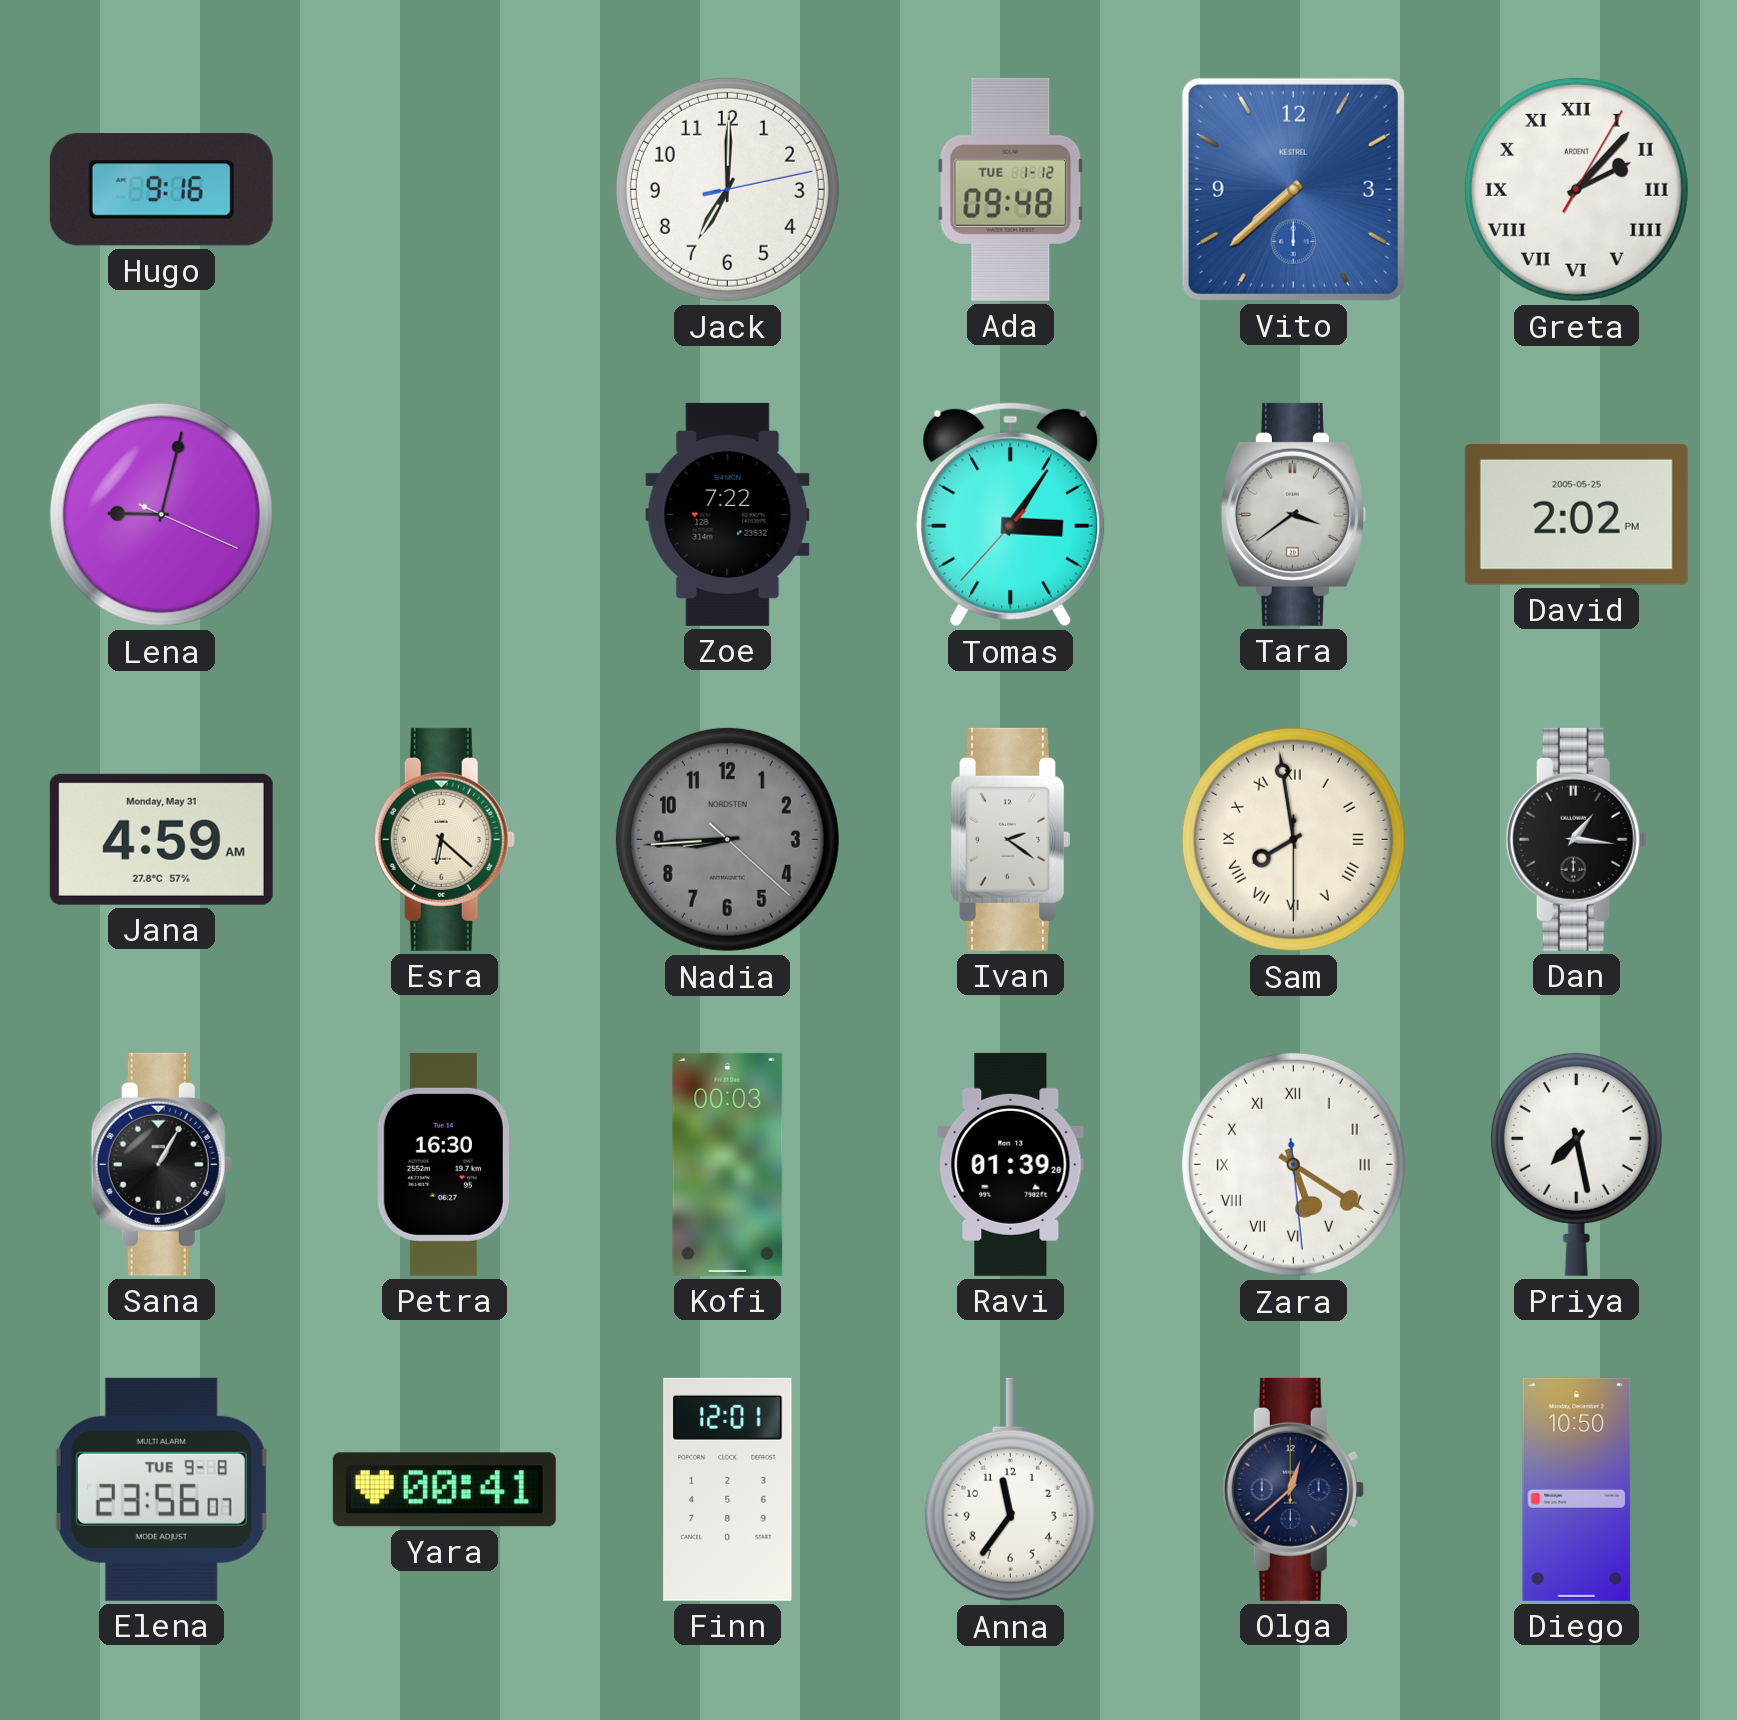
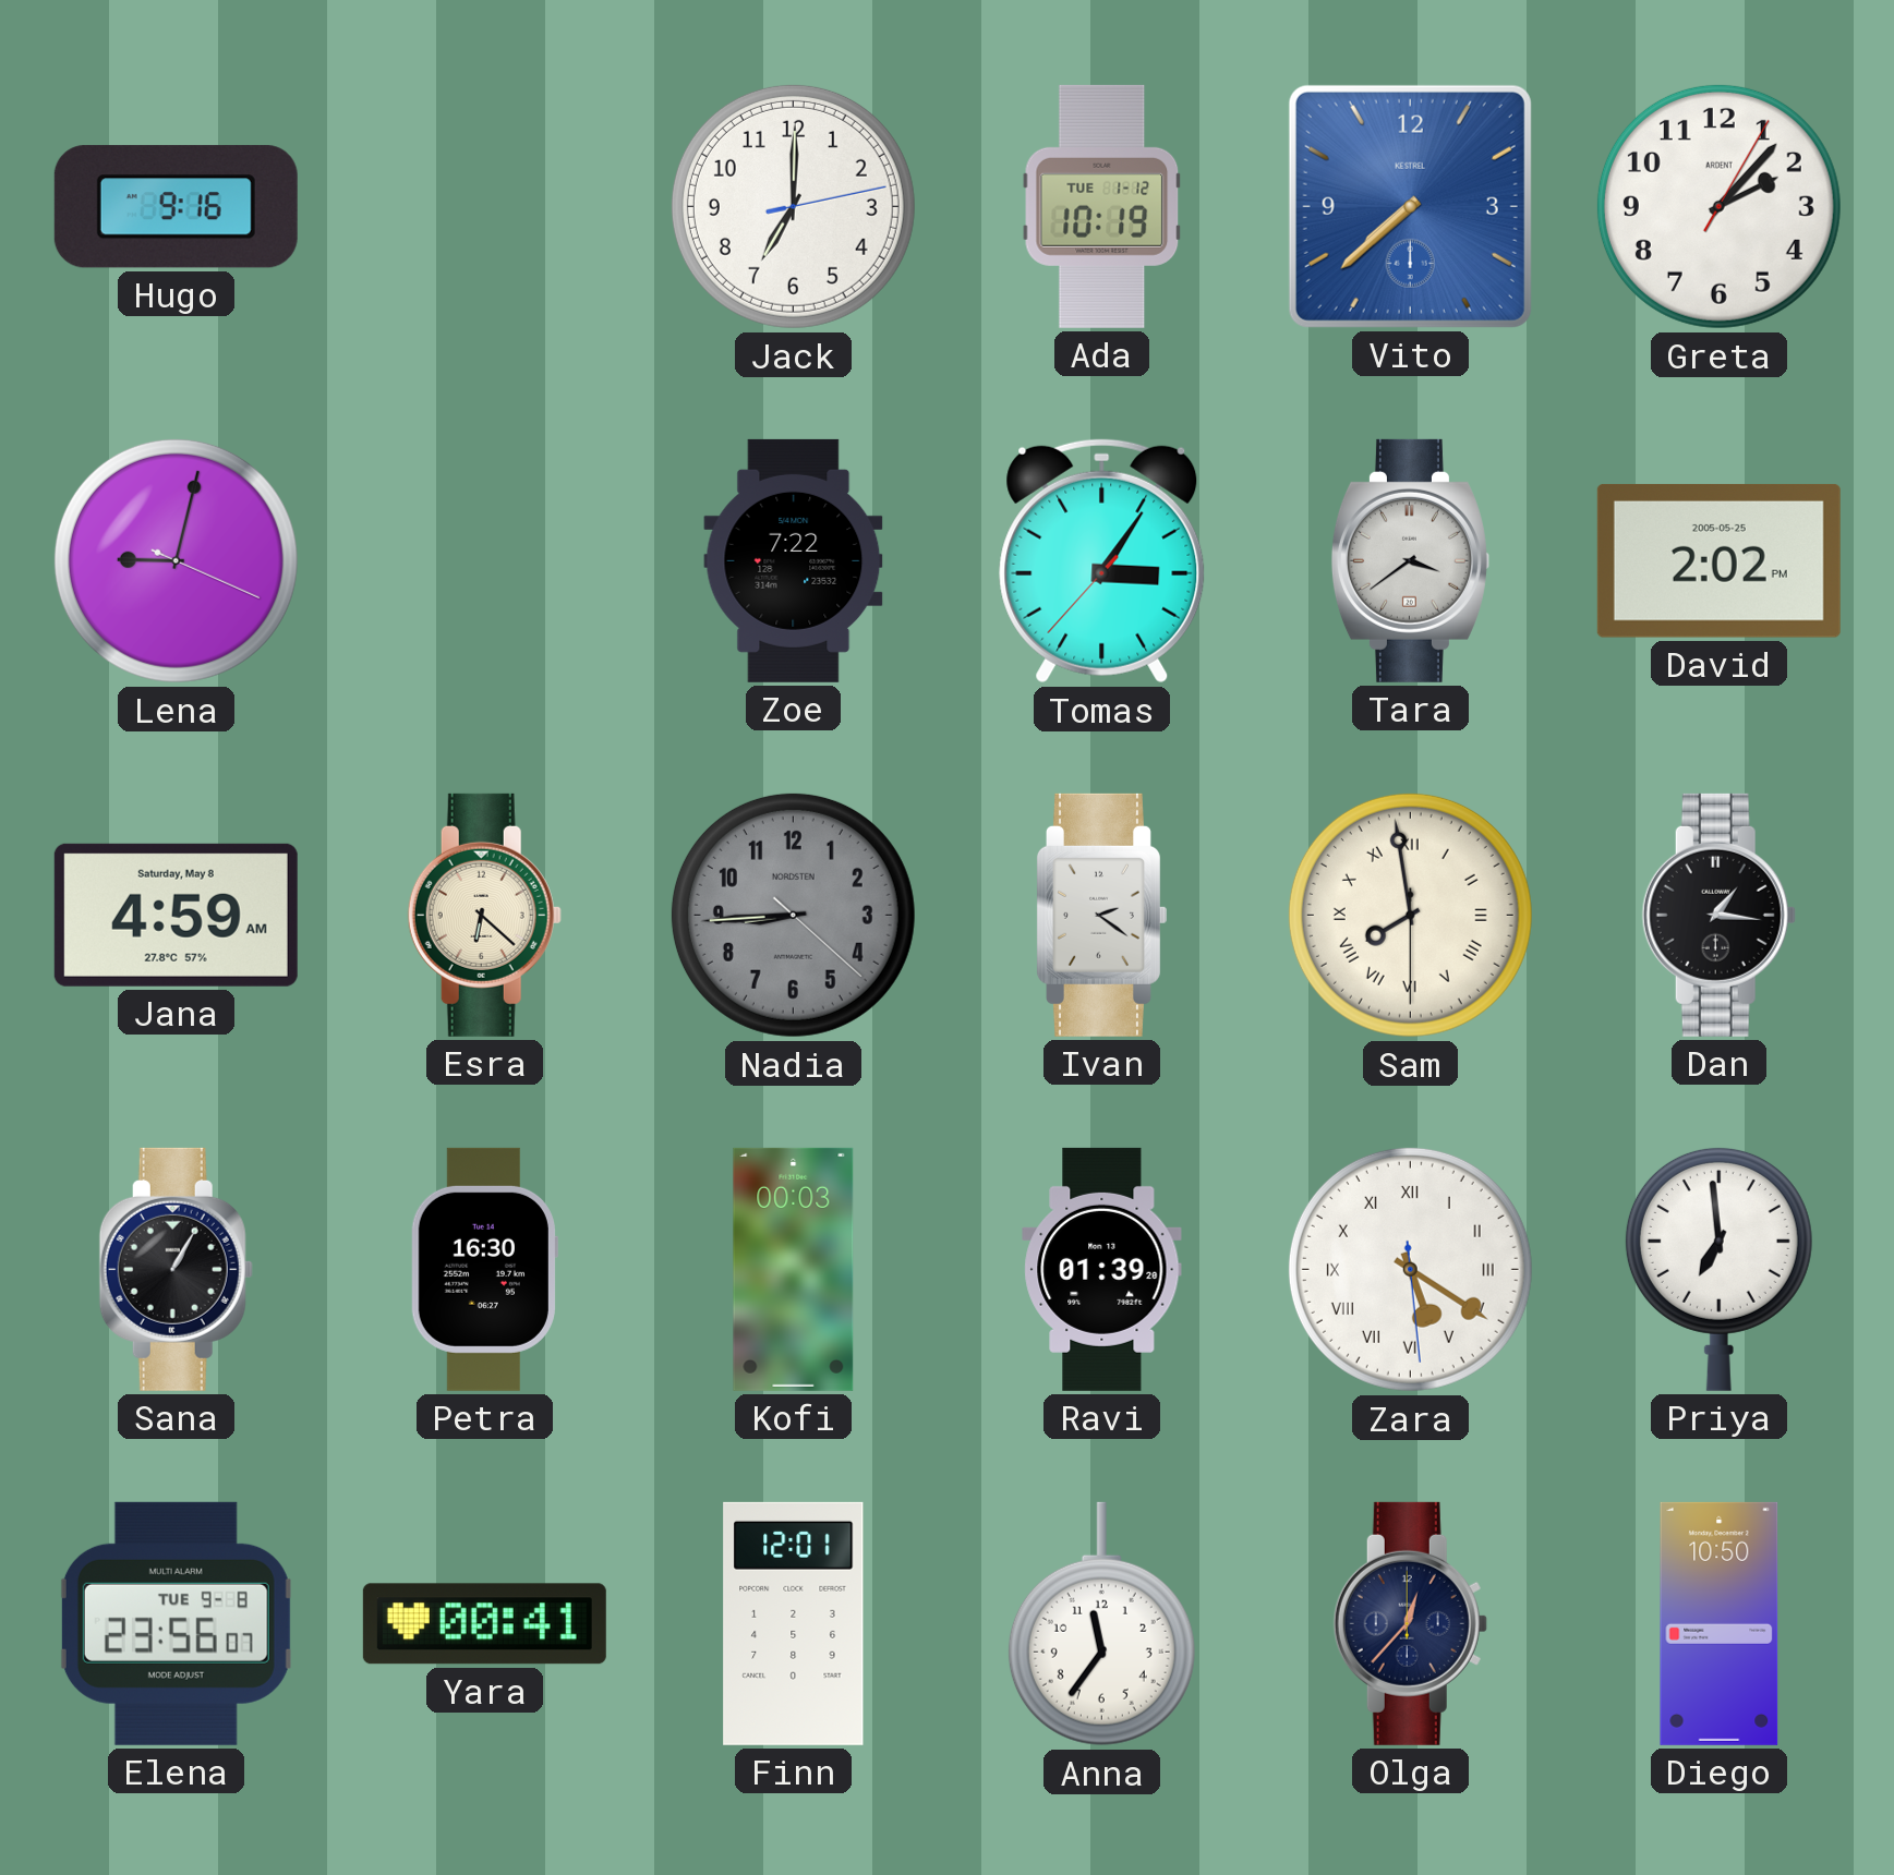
Ada: 09:48 -> 10:19 (1102, 206)
Greta numerals: Roman -> Arabic (1718, 206)
Jana date: Monday, May 31 -> Saturday, May 8 (176, 915)
Priya: 7:28 -> 6:59 (1718, 1269)
Olga: 12:38 -> 12:37 (1410, 1623)
